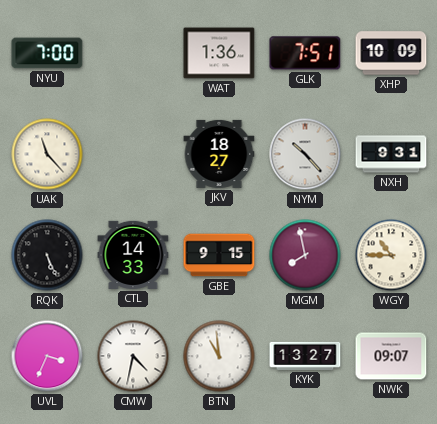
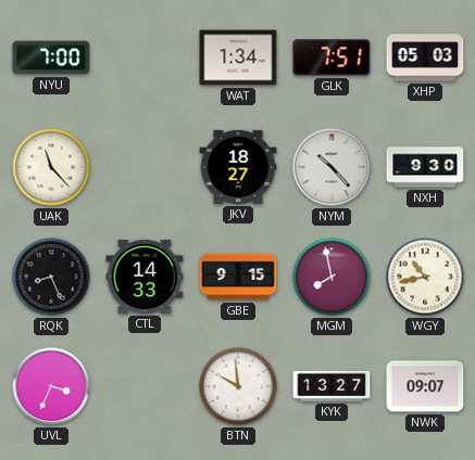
WAT: 1:36 -> 1:34 (238, 58)
XHP: 10:09 -> 05:03 (425, 58)
NXH: 9:31 -> 9:30 (425, 167)
RQK: 5:26 -> 8:26 (51, 277)
WGY: 10:45 -> 10:43 (425, 277)
CMW: 4:32 -> none (133, 356)
BTN: 10:59 -> 9:59 (238, 386)
